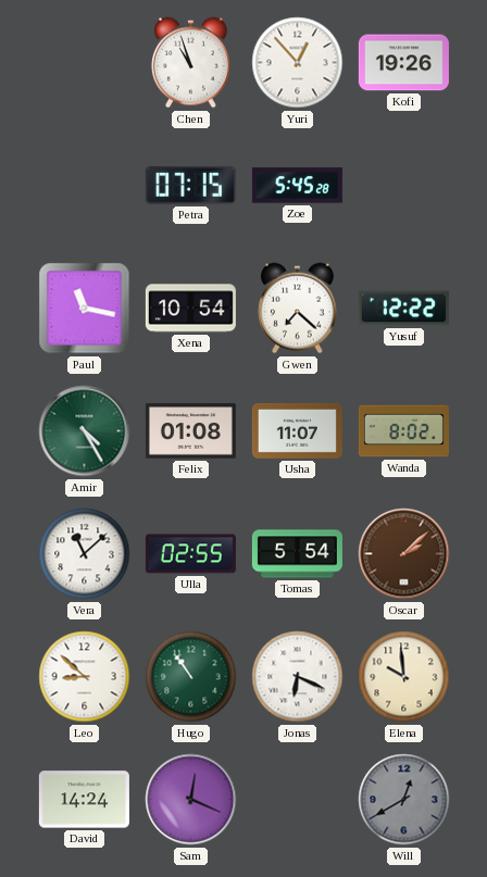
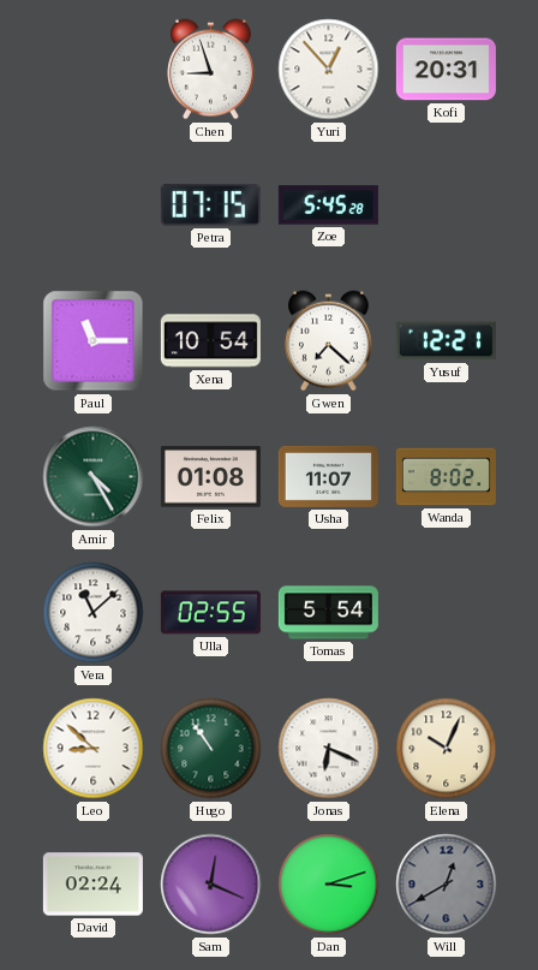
Chen: 10:57 -> 8:57 (211, 70)
Kofi: 19:26 -> 20:31 (446, 70)
Paul: 11:17 -> 11:15 (94, 341)
Yusuf: 12:22 -> 12:21 (446, 341)
Oscar: 2:08 -> none (404, 554)
Elena: 9:59 -> 10:04 (447, 749)
David: 14:24 -> 02:24 (92, 885)
Dan: none -> 3:12 (329, 885)
